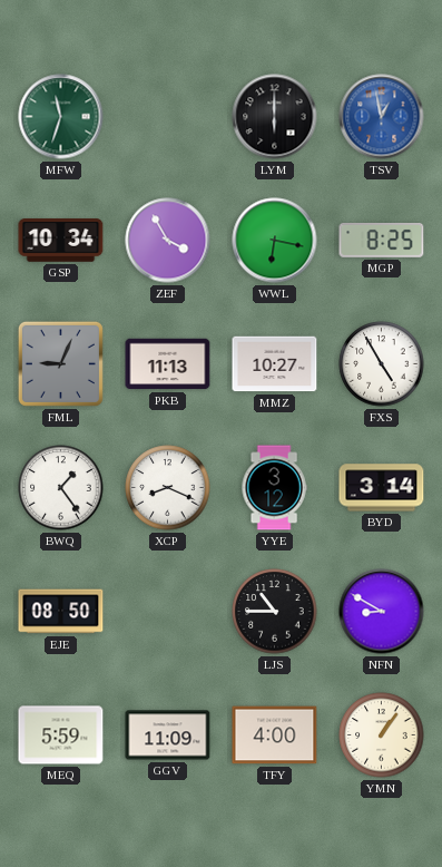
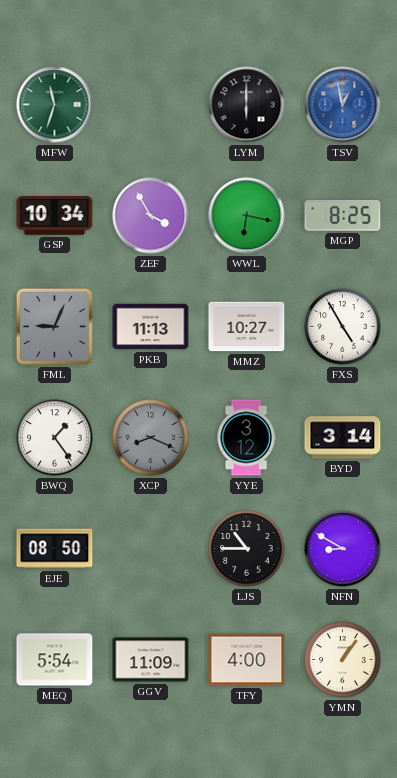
XCP dial: white -> grey (151, 438)
MEQ: 5:59 -> 5:54 (55, 660)
